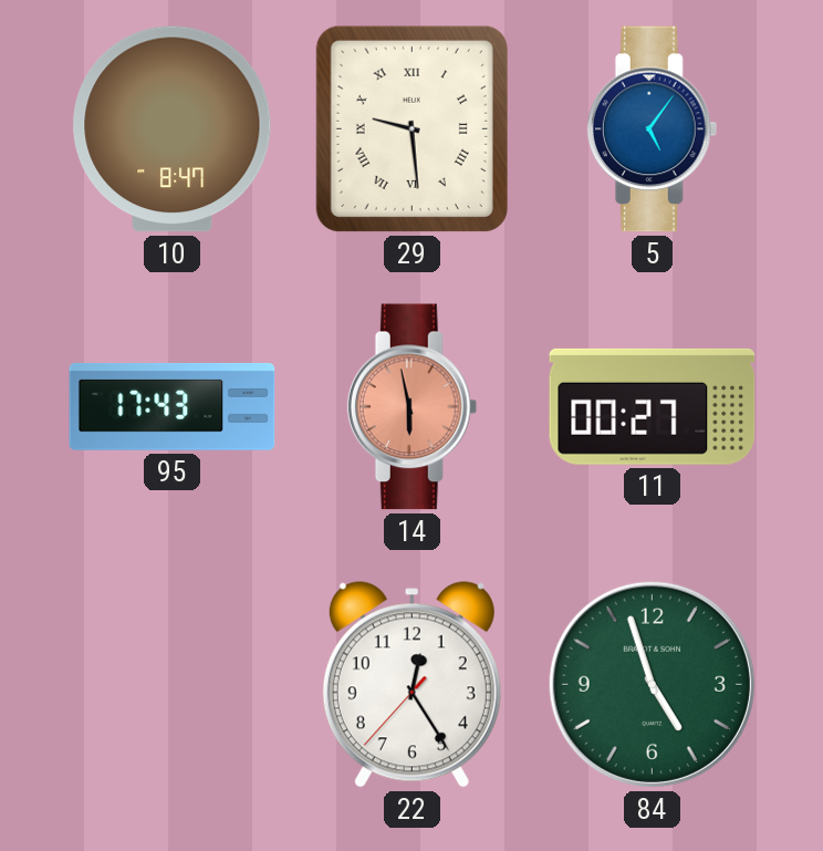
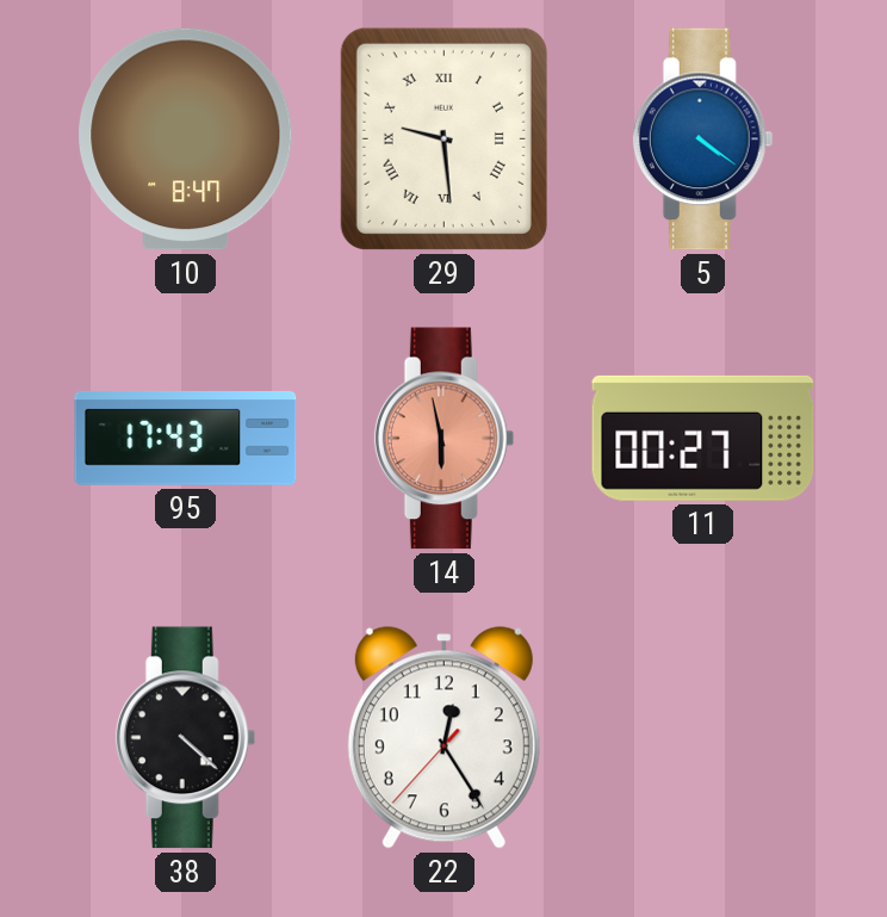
5: 5:06 -> 4:21 (703, 140)
38: none -> 4:22 (186, 738)
84: 4:57 -> none (652, 684)
